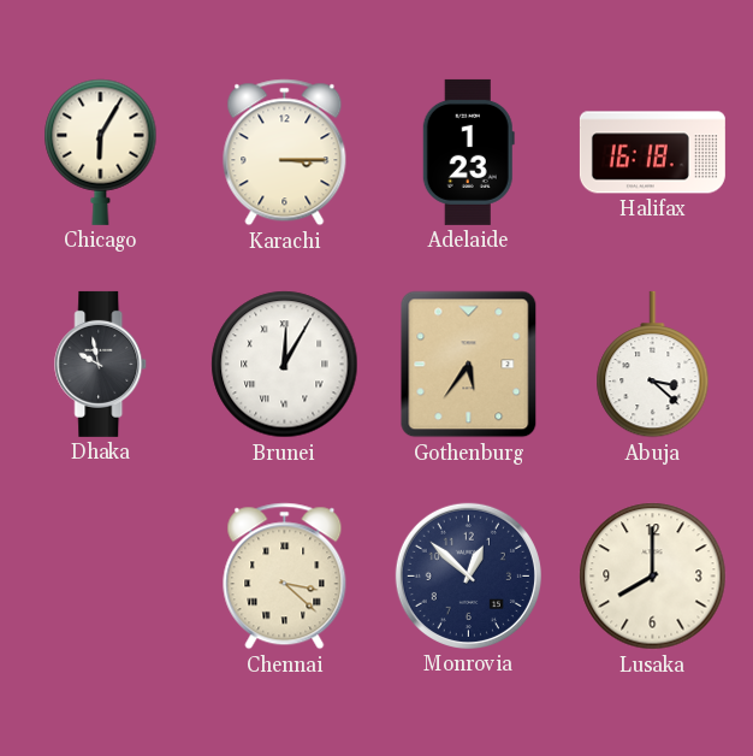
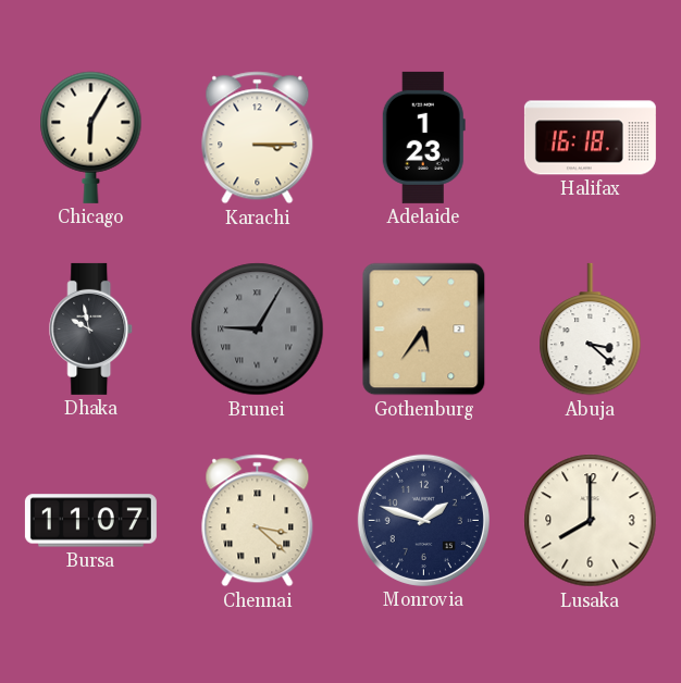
Brunei: 12:05 -> 9:05 (258, 330)
Brunei dial: white -> grey (258, 330)
Bursa: none -> 11:07 (90, 521)
Monrovia: 12:52 -> 1:48 (423, 520)
